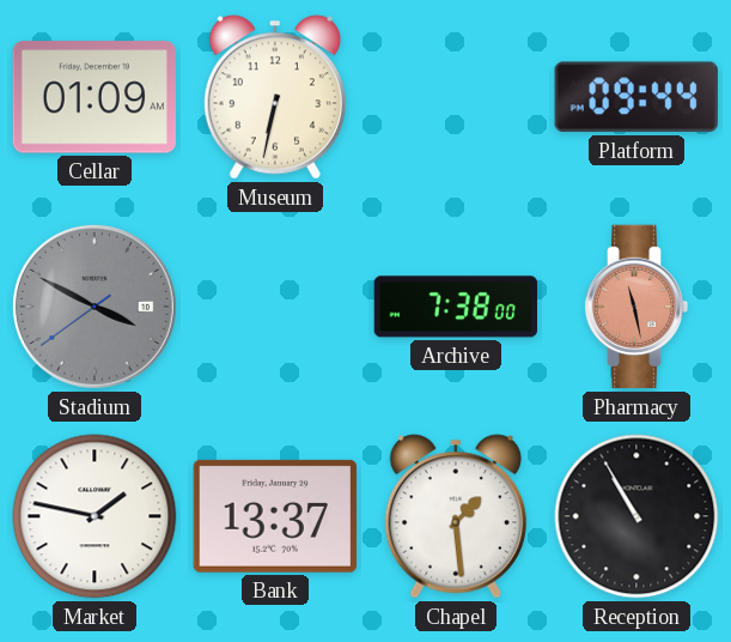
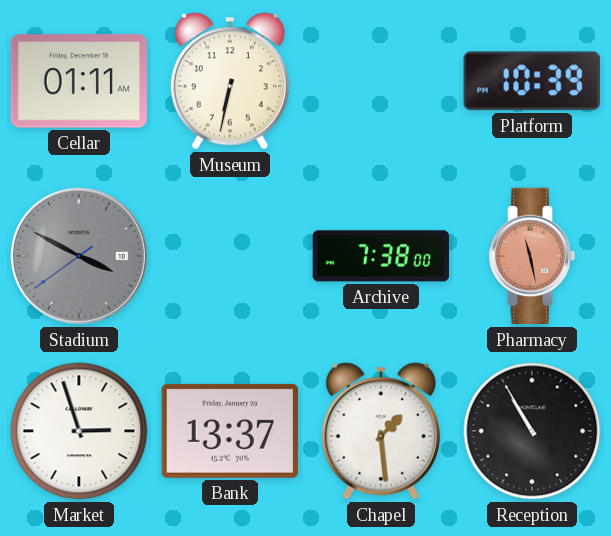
Cellar: 01:09 -> 01:11 (79, 81)
Platform: 09:44 -> 10:39 (532, 81)
Market: 1:47 -> 2:57 (79, 431)
